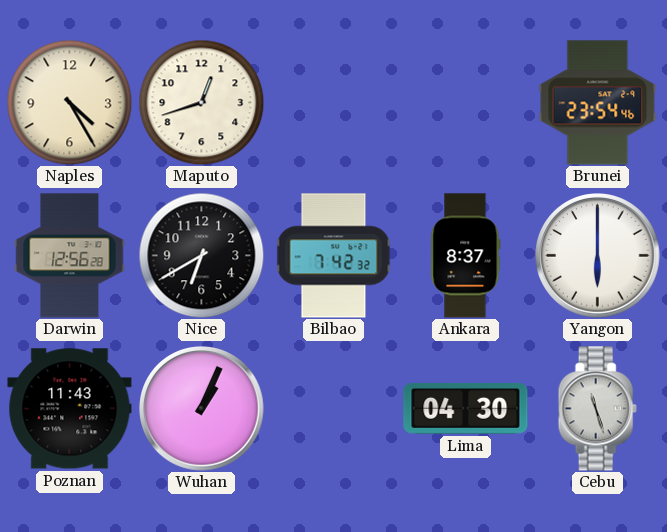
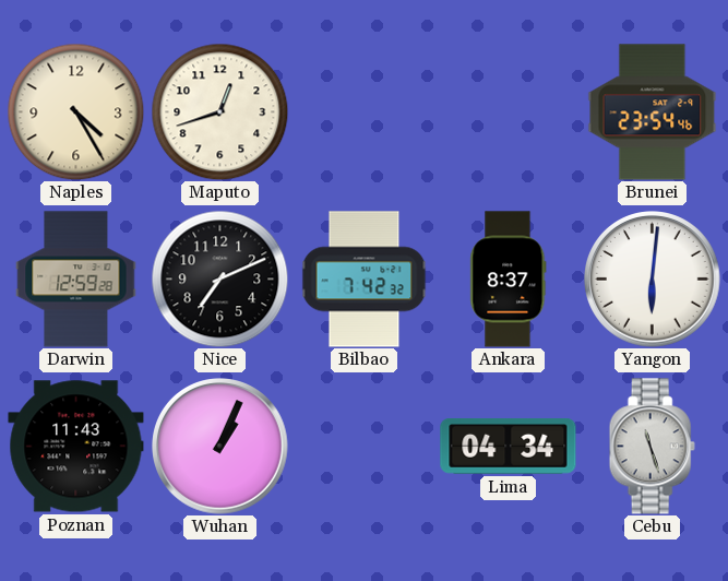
Darwin: 12:56 -> 12:59 (76, 280)
Nice: 6:40 -> 7:11 (219, 278)
Yangon: 6:00 -> 6:01 (653, 280)
Lima: 04:30 -> 04:34 (509, 447)
